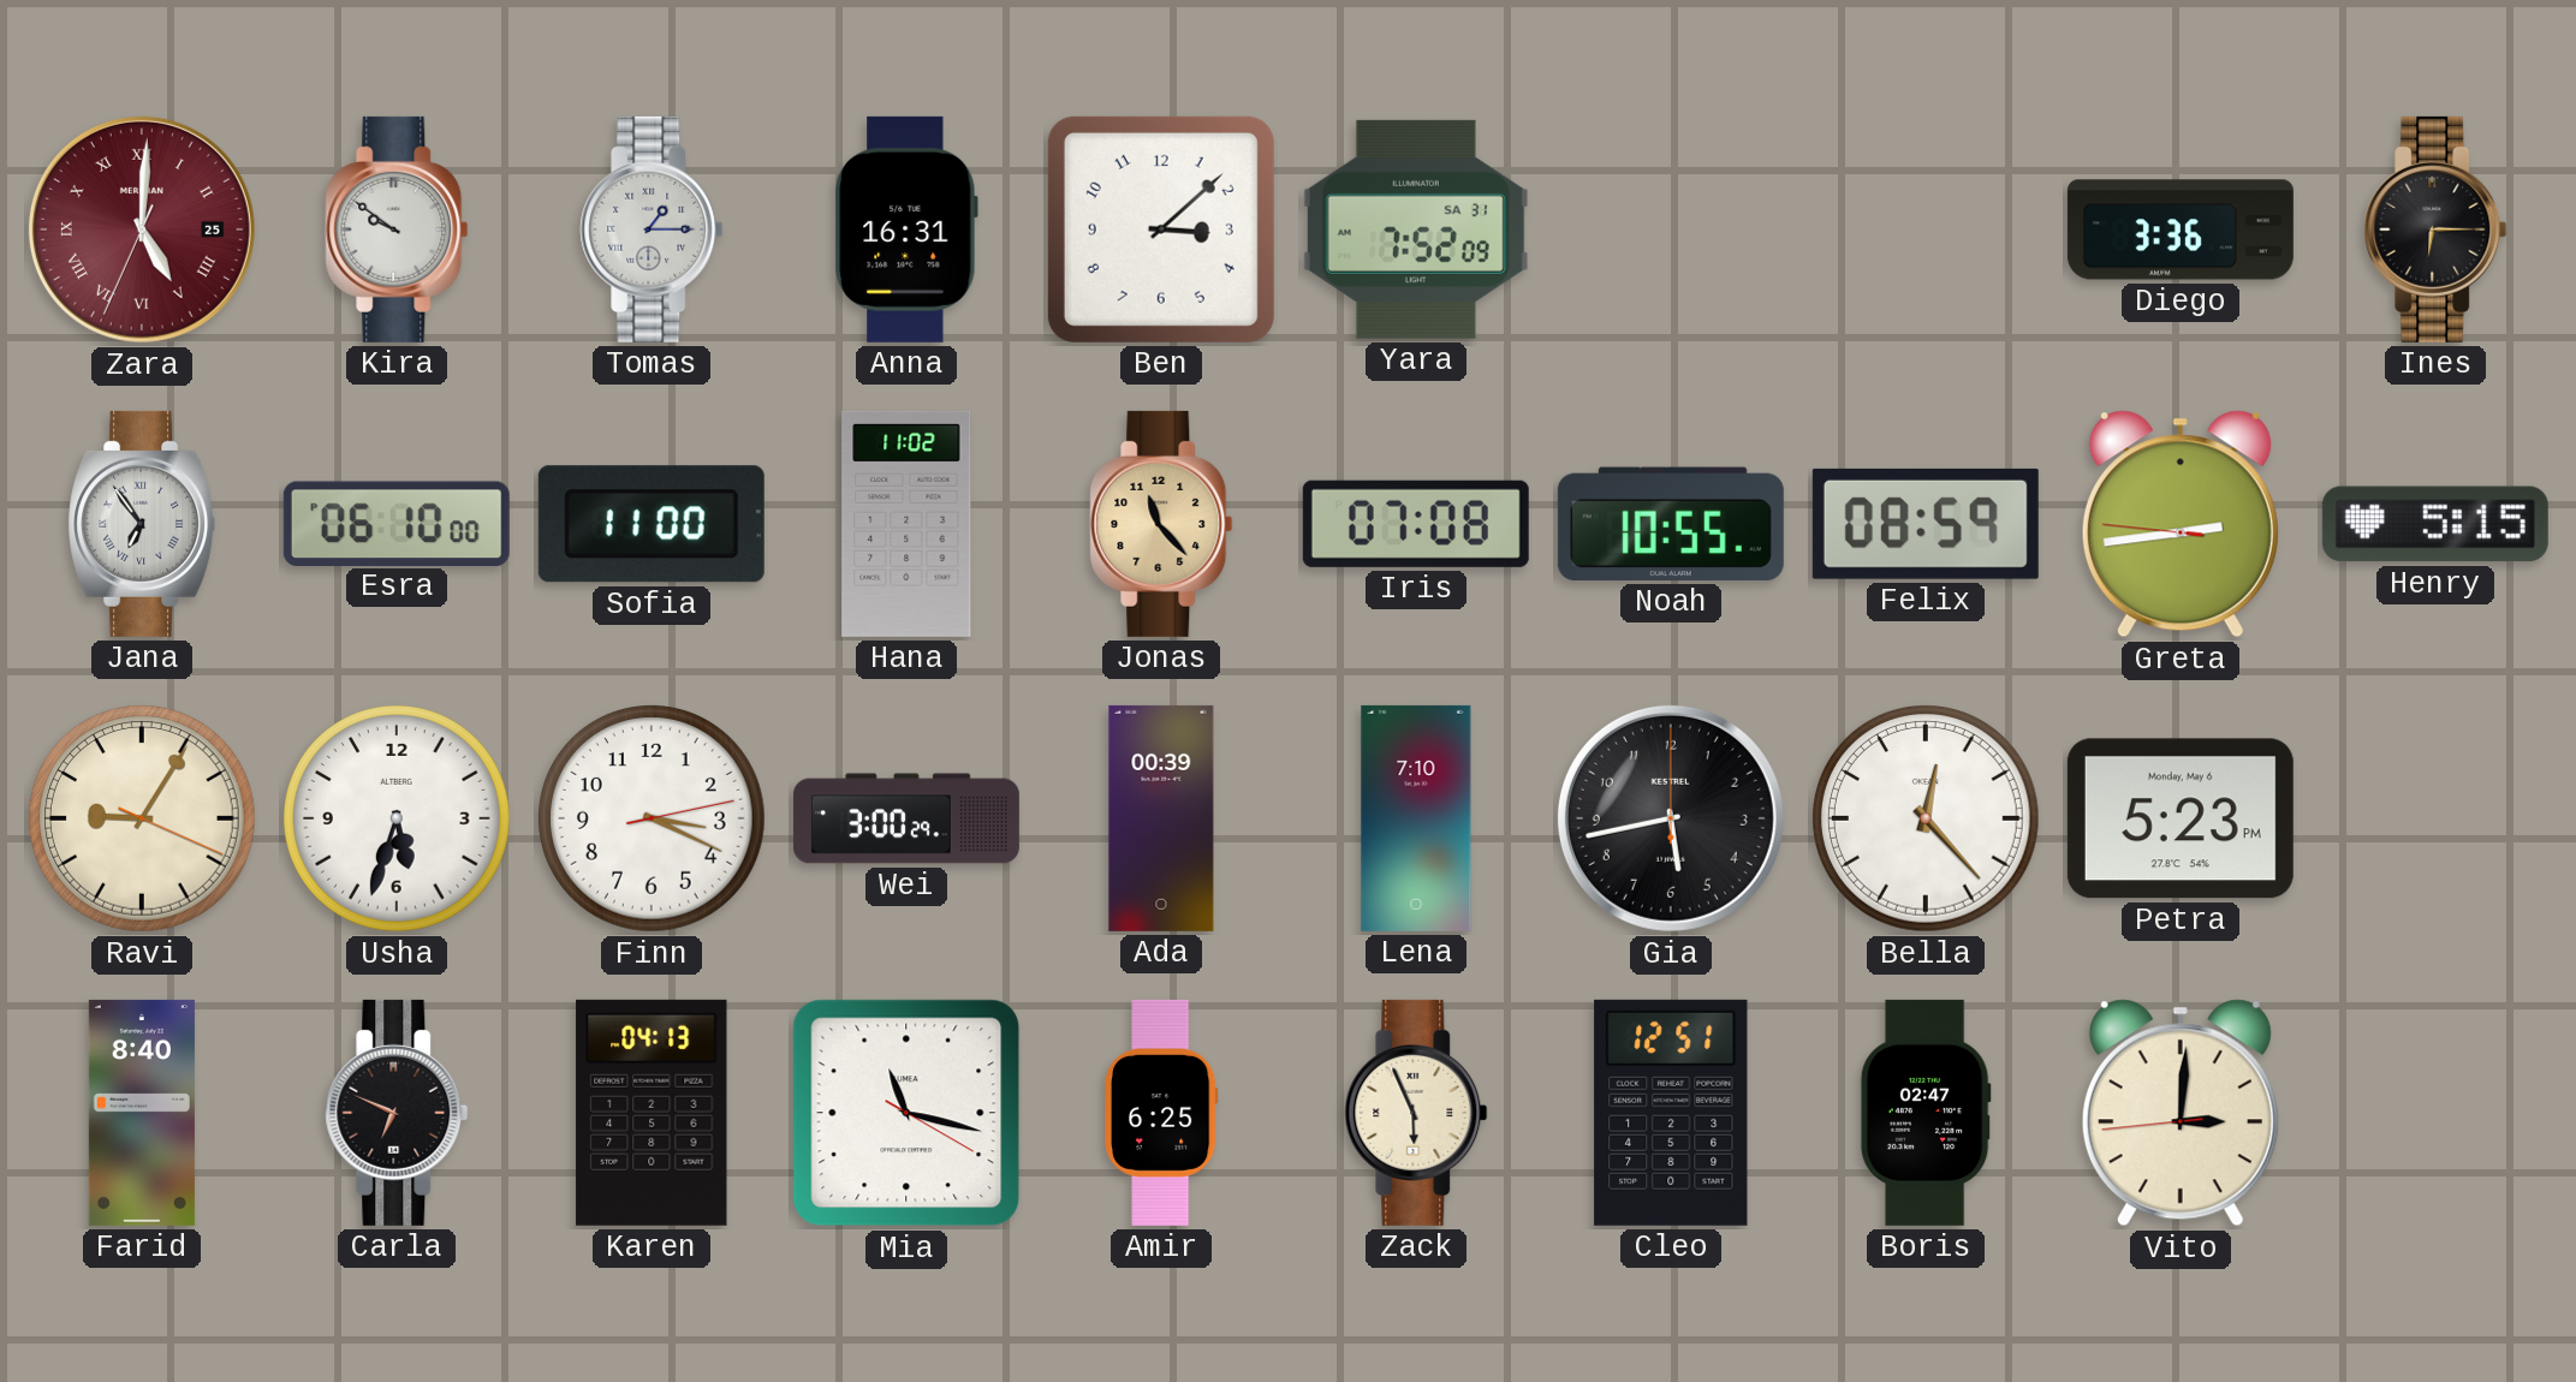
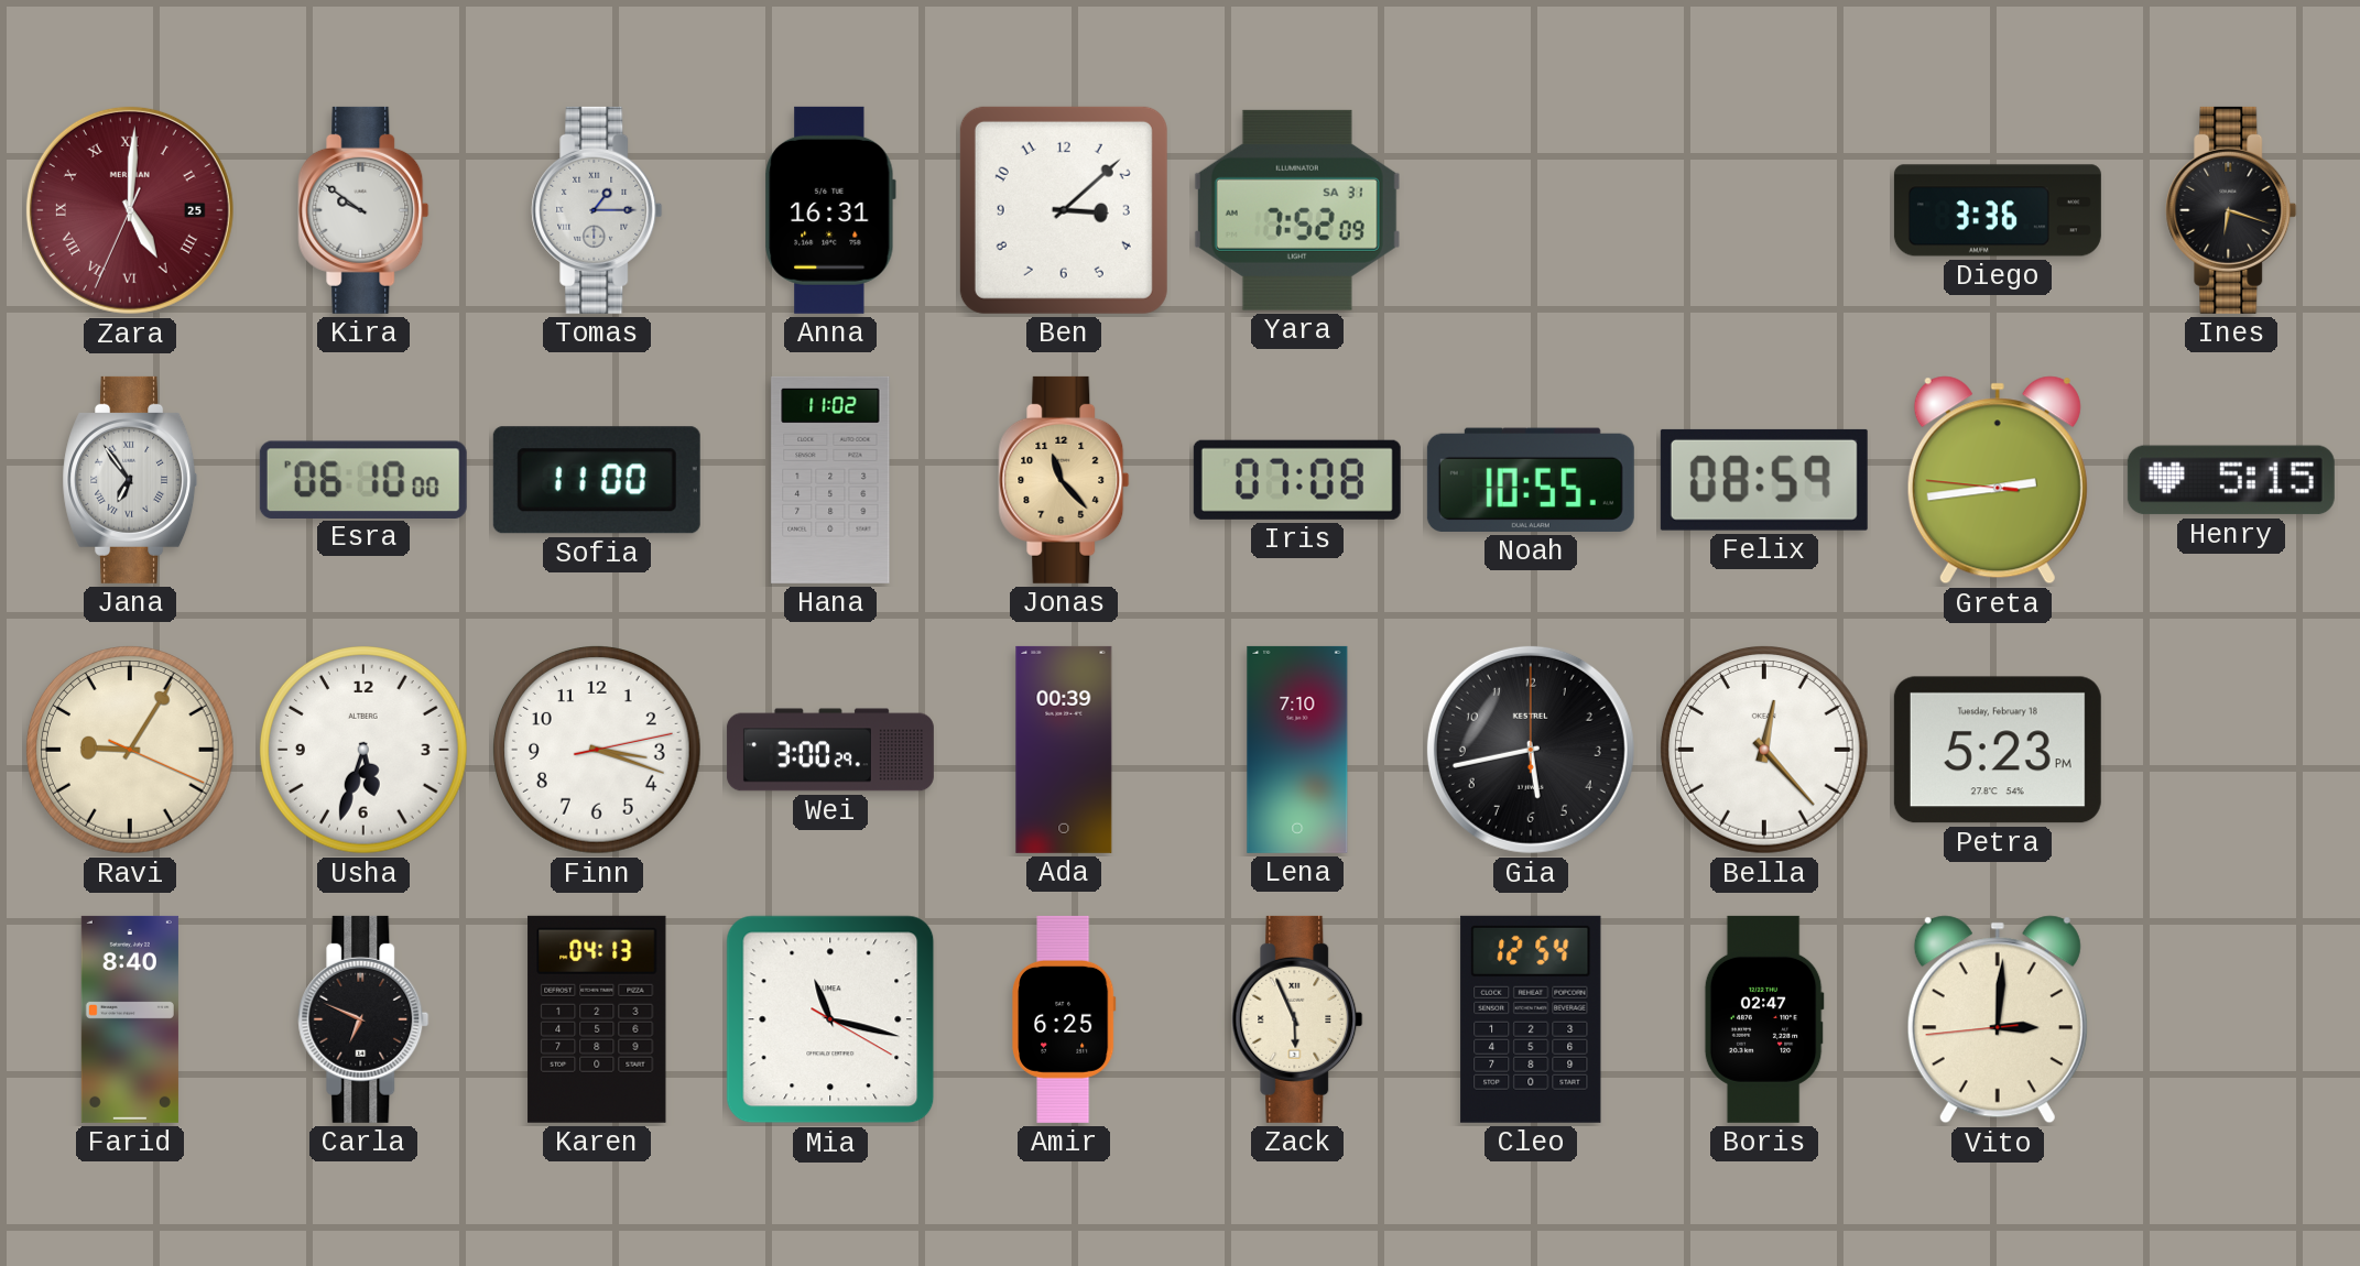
Ines: 6:15 -> 6:18 (2231, 210)
Finn: 3:19 -> 3:18 (598, 751)
Petra date: Monday, May 6 -> Tuesday, February 18 (1998, 750)
Cleo: 12:51 -> 12:54 (1531, 1019)
